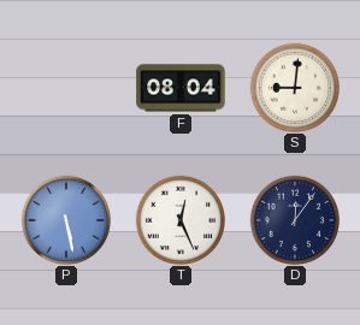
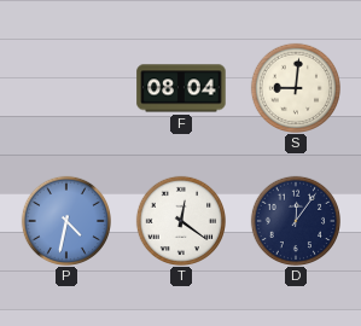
P: 5:28 -> 4:32 (65, 220)
T: 12:26 -> 12:21 (180, 220)
